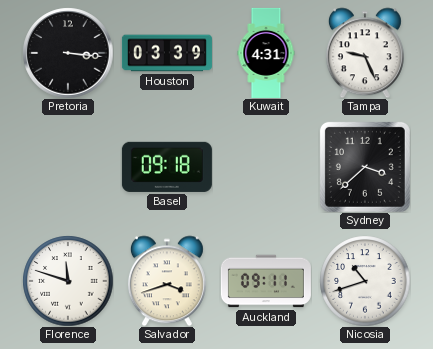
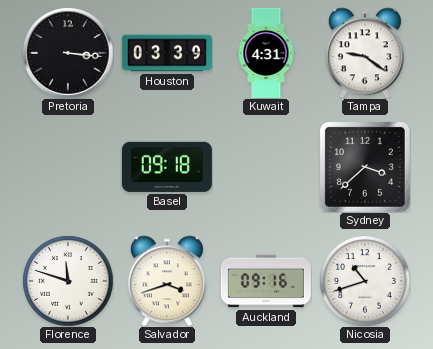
Tampa: 9:26 -> 9:21 (365, 53)
Auckland: 09:11 -> 09:16 (266, 281)
